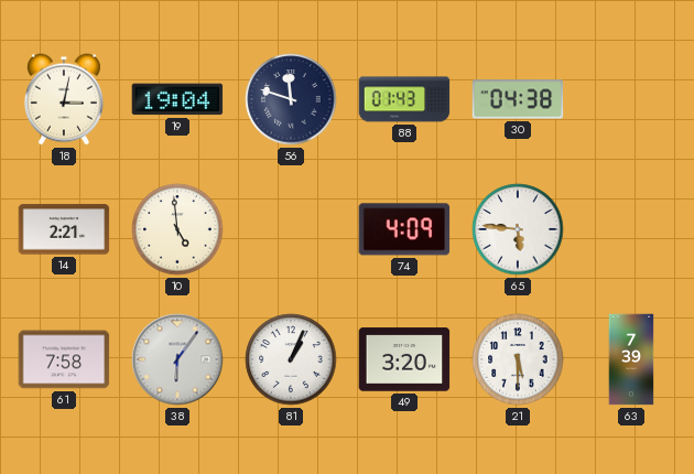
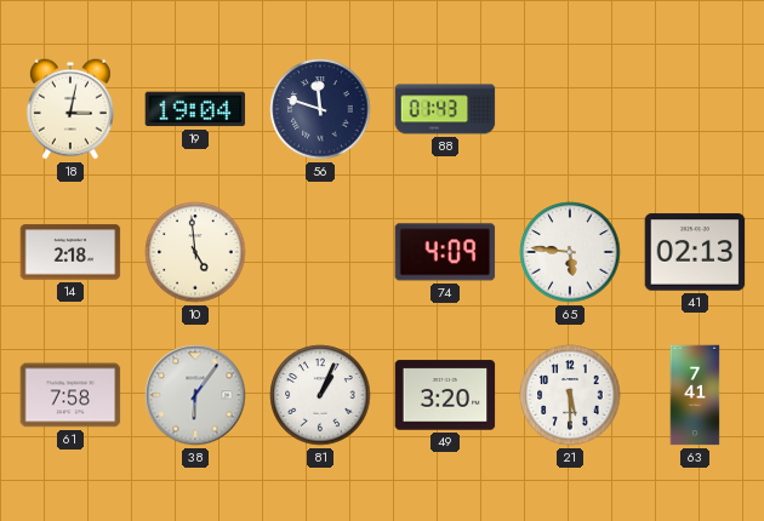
30: 04:38 -> none (518, 99)
14: 2:21 -> 2:18 (70, 252)
41: none -> 02:13 (695, 252)
63: 7:39 -> 7:41 (695, 395)
